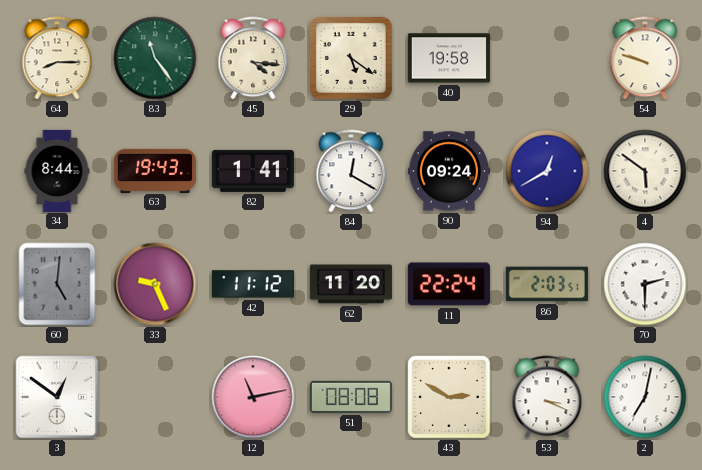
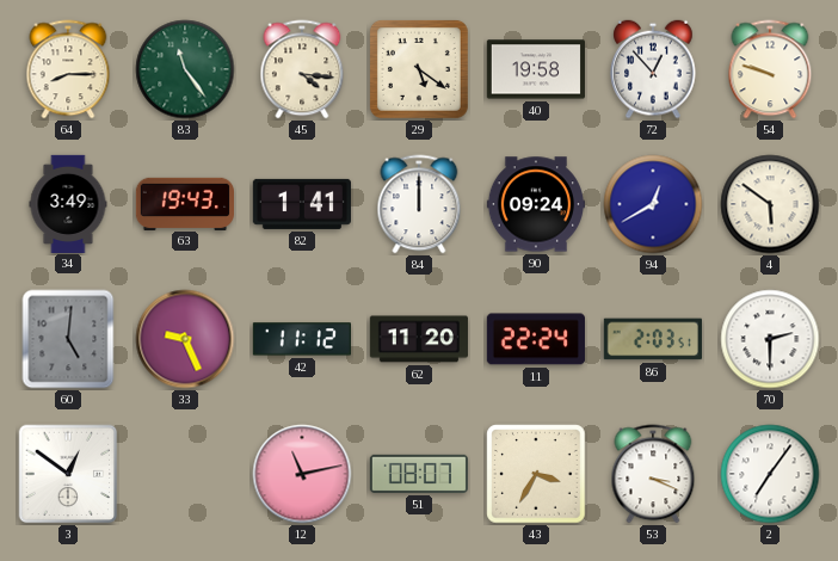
72: none -> 12:53 (653, 69)
34: 8:44 -> 3:49 (68, 203)
84: 12:20 -> 12:00 (419, 204)
51: 08:08 -> 08:07 (419, 474)
43: 2:50 -> 3:35 (536, 474)
2: 7:02 -> 7:06 (770, 474)
